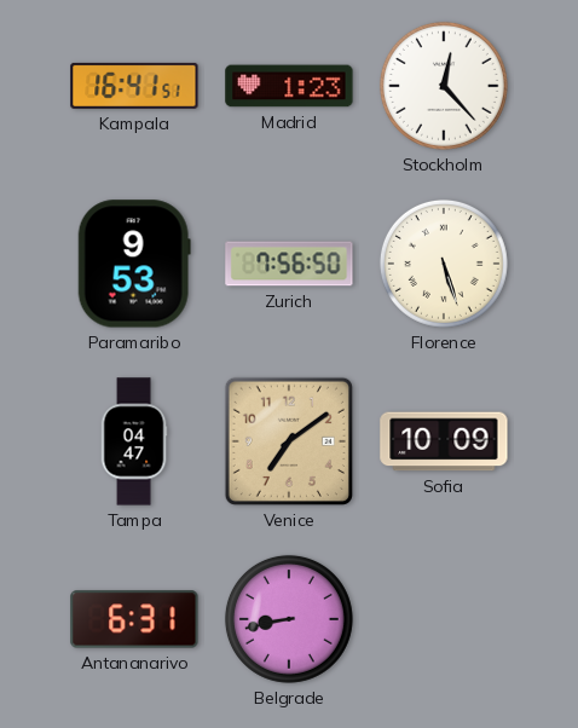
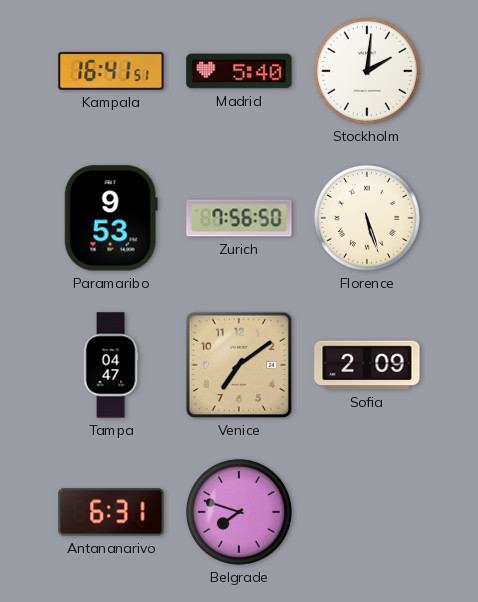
Madrid: 1:23 -> 5:40 (239, 71)
Stockholm: 12:23 -> 2:01 (367, 71)
Sofia: 10:09 -> 2:09 (367, 365)
Belgrade: 8:43 -> 7:48 (239, 512)
